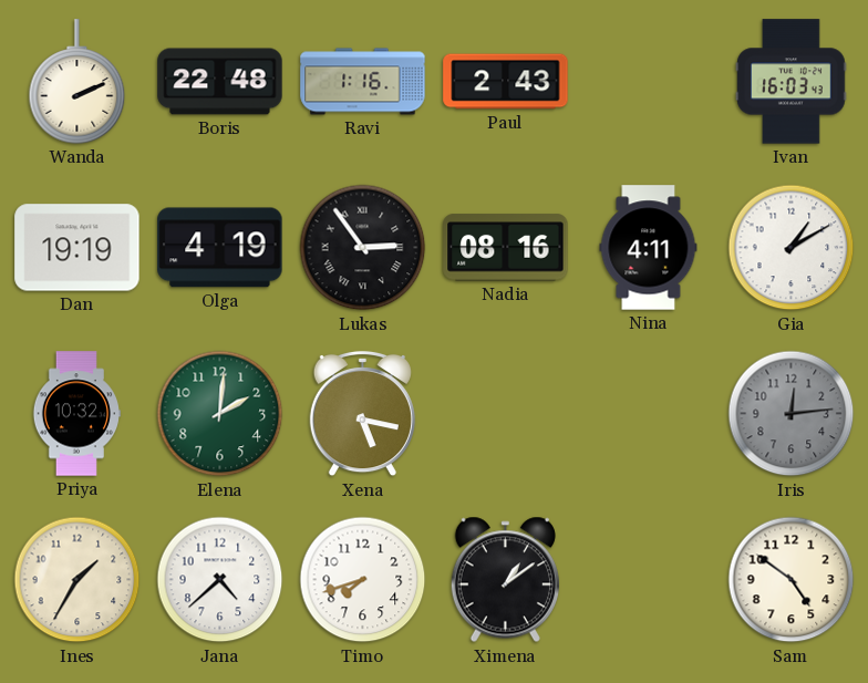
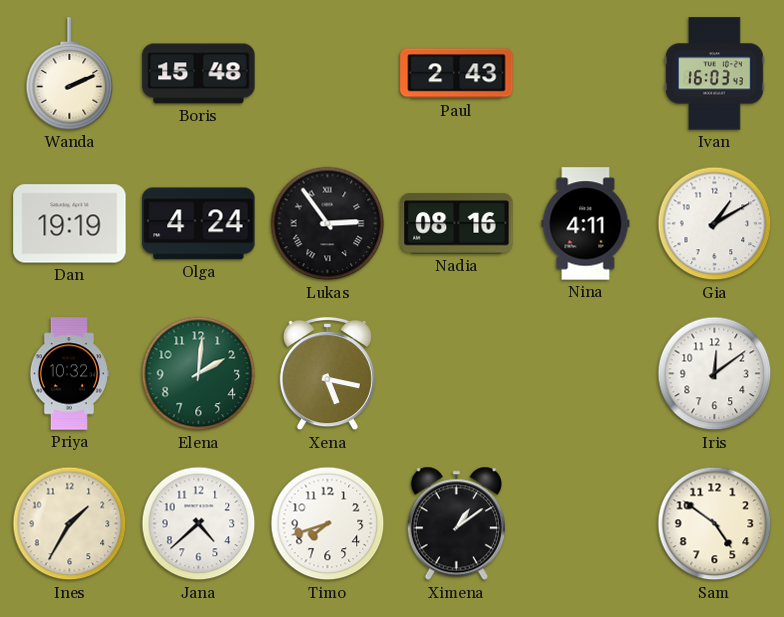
Boris: 22:48 -> 15:48 (199, 74)
Ravi: 1:16 -> none (363, 82)
Olga: 4:19 -> 4:24 (199, 224)
Iris: 12:14 -> 12:09 (715, 374)
Iris dial: grey -> white (715, 374)
